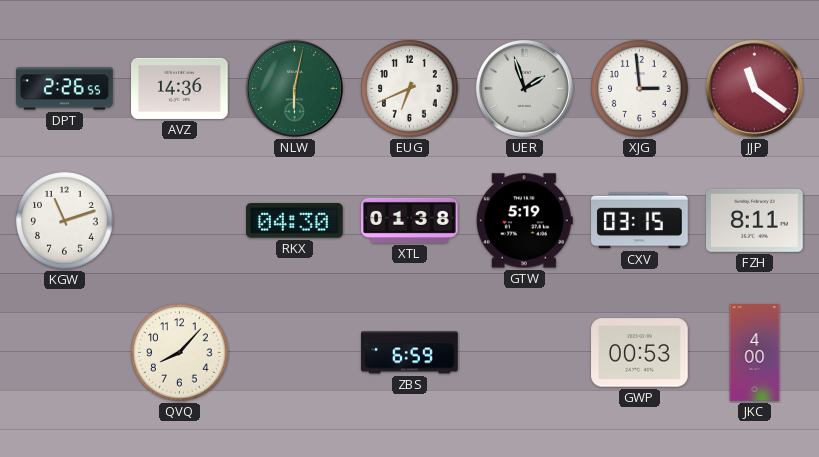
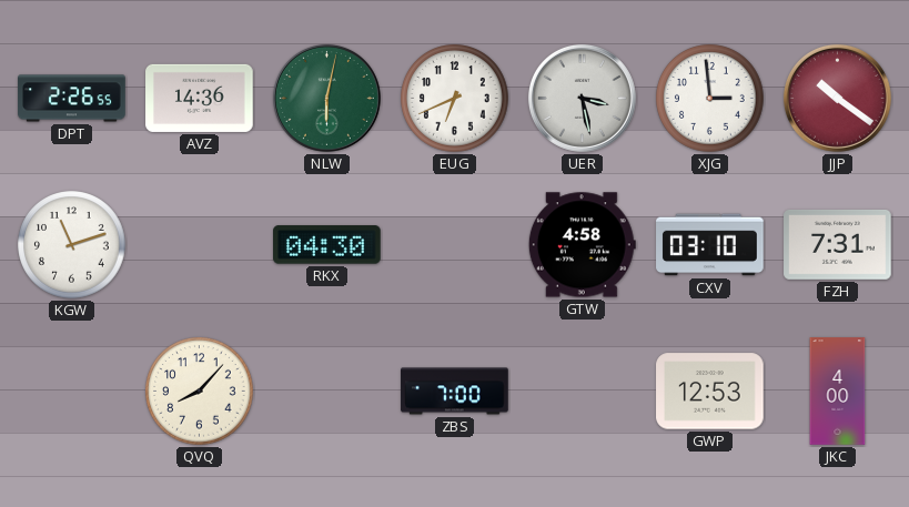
UER: 1:57 -> 3:28 (582, 98)
JJP: 11:21 -> 10:21 (837, 98)
XTL: 01:38 -> none (410, 220)
GTW: 5:19 -> 4:58 (582, 245)
CXV: 03:15 -> 03:10 (710, 245)
FZH: 8:11 -> 7:31 (838, 244)
ZBS: 6:59 -> 7:00 (455, 392)
GWP: 00:53 -> 12:53 (710, 392)
